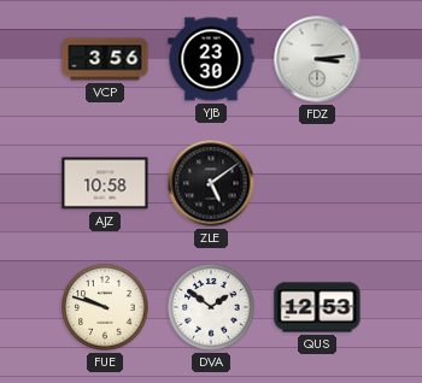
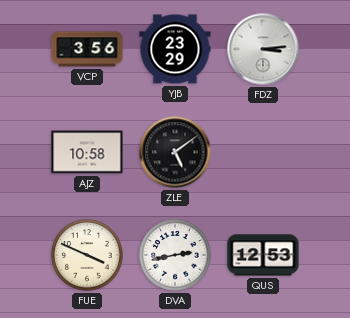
YJB: 23:30 -> 23:29 (175, 49)
FUE: 9:48 -> 3:49 (87, 255)
DVA: 1:51 -> 2:43 (175, 255)
